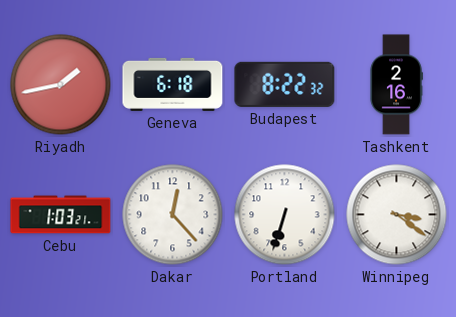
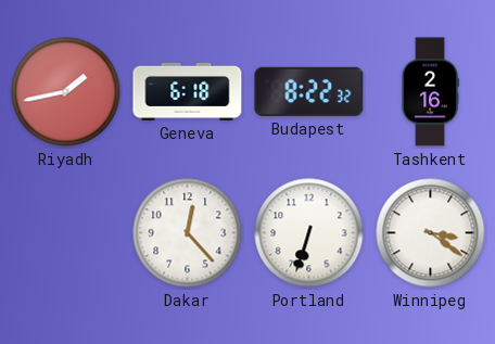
Cebu: 1:03 -> none (61, 215)
